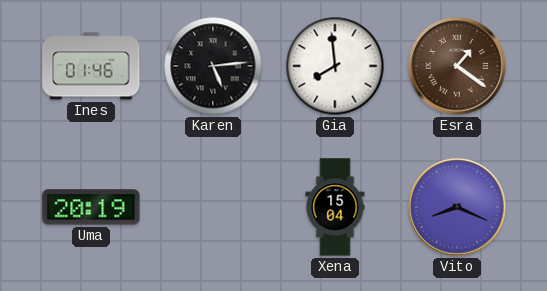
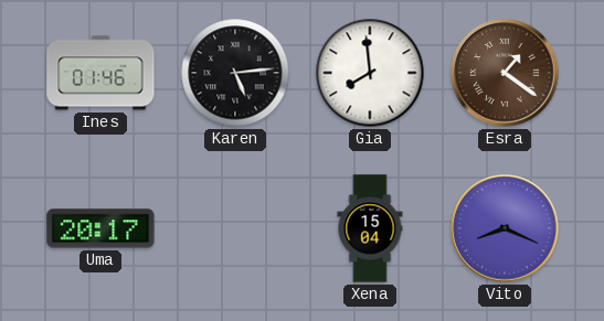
Uma: 20:19 -> 20:17 (100, 228)
